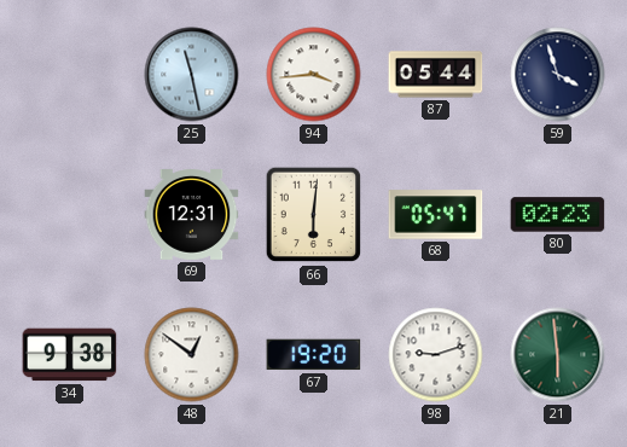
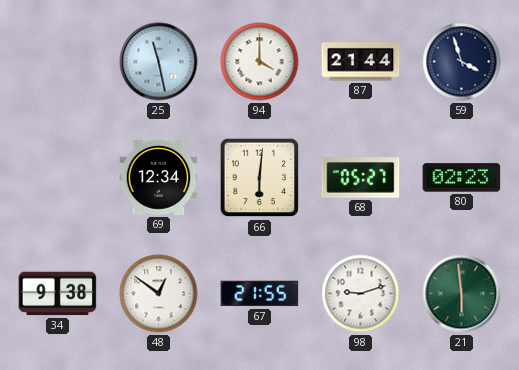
94: 3:44 -> 4:00 (260, 62)
87: 05:44 -> 21:44 (361, 62)
69: 12:31 -> 12:34 (159, 178)
68: 05:47 -> 05:27 (361, 178)
67: 19:20 -> 21:55 (260, 294)
